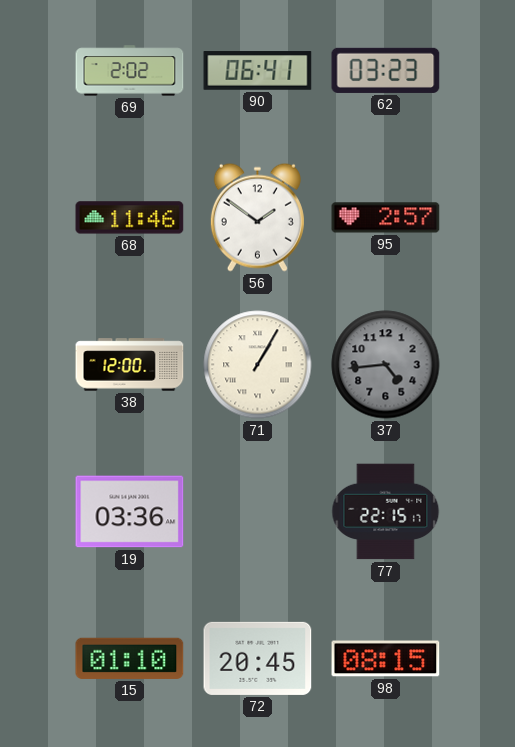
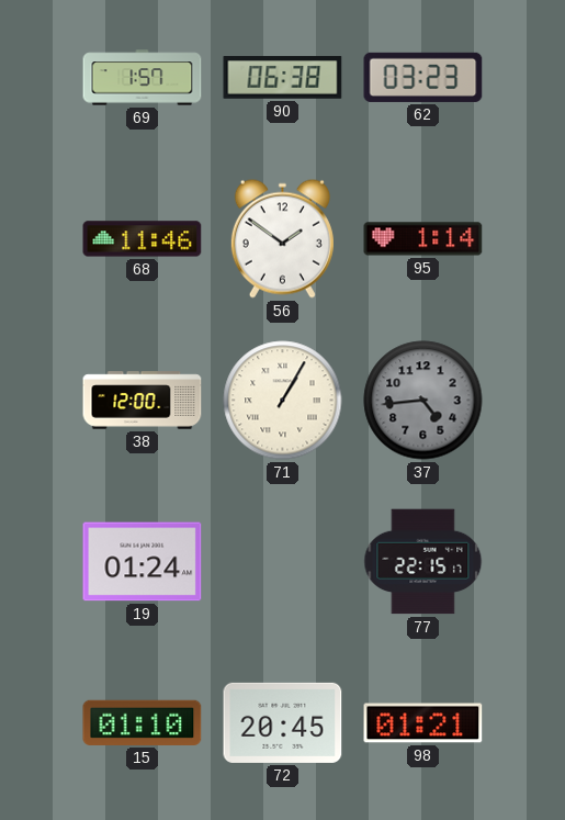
69: 2:02 -> 1:57 (143, 78)
90: 06:41 -> 06:38 (283, 78)
95: 2:57 -> 1:14 (423, 239)
19: 03:36 -> 01:24 (143, 562)
98: 08:15 -> 01:21 (423, 723)
